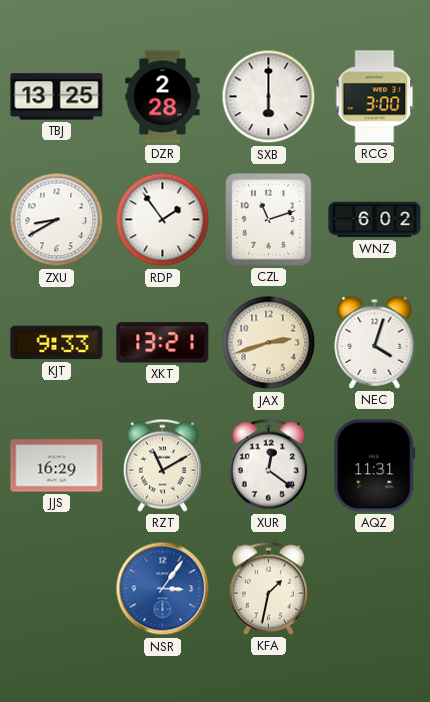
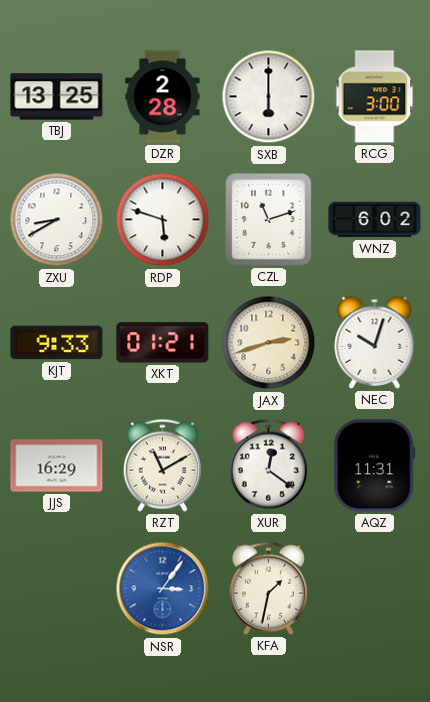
RDP: 1:54 -> 5:48 (163, 220)
XKT: 13:21 -> 01:21 (163, 343)
NEC: 4:03 -> 10:03 (375, 342)
